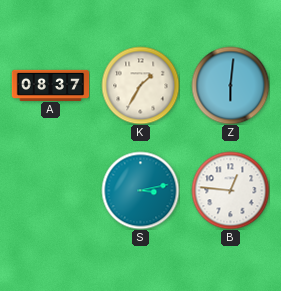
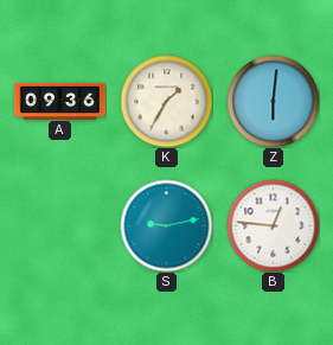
A: 08:37 -> 09:36 (59, 101)
S: 3:13 -> 9:13 (166, 225)
